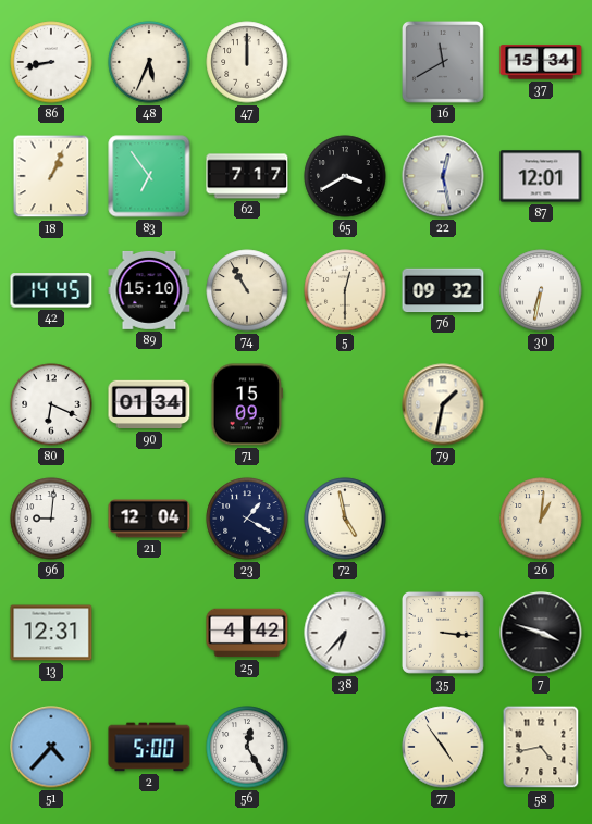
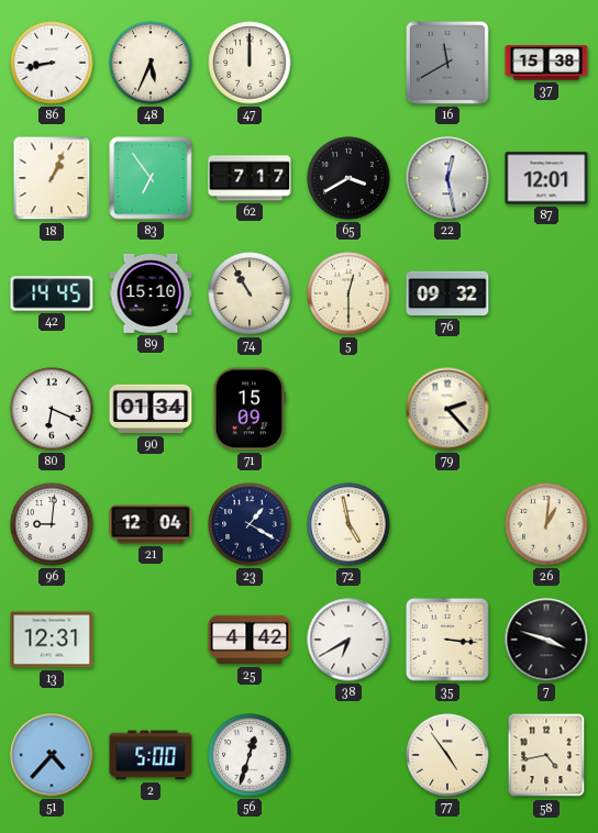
37: 15:34 -> 15:38 (546, 63)
30: 6:32 -> none (541, 290)
79: 1:32 -> 2:23 (447, 409)
38: 6:37 -> 6:40 (348, 640)
56: 12:25 -> 12:33 (250, 755)
